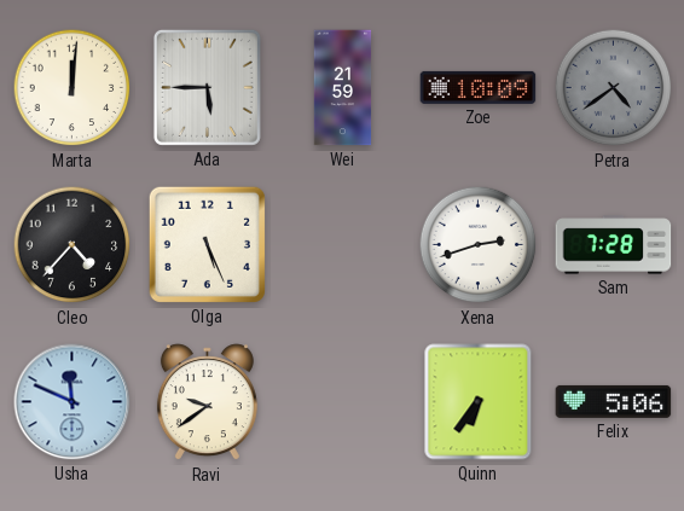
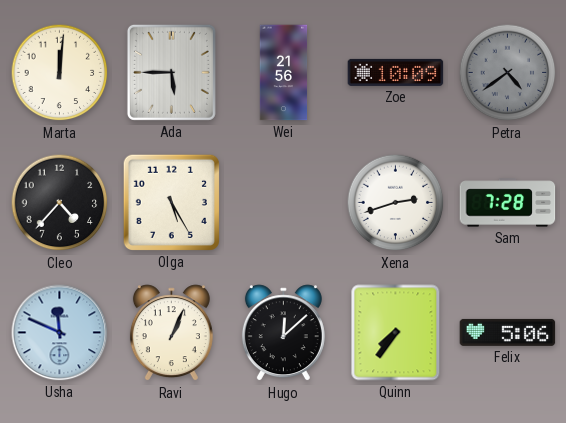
Wei: 21:59 -> 21:56 (284, 73)
Olga: 5:26 -> 5:25 (171, 202)
Ravi: 9:39 -> 1:04 (171, 333)
Hugo: none -> 12:08 (283, 333)
Quinn: 6:36 -> 7:36 (396, 333)
